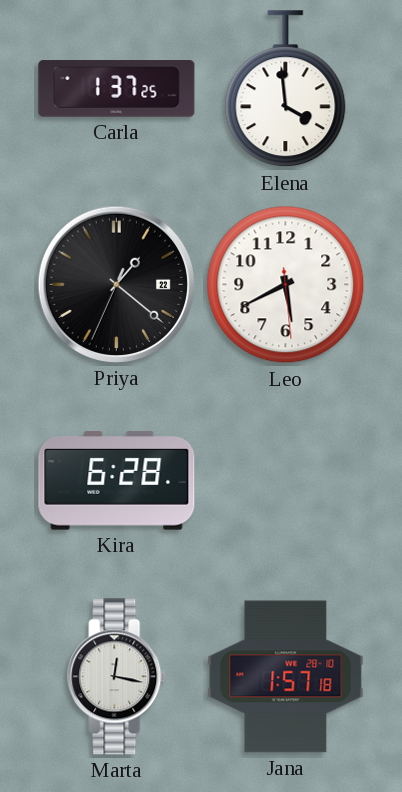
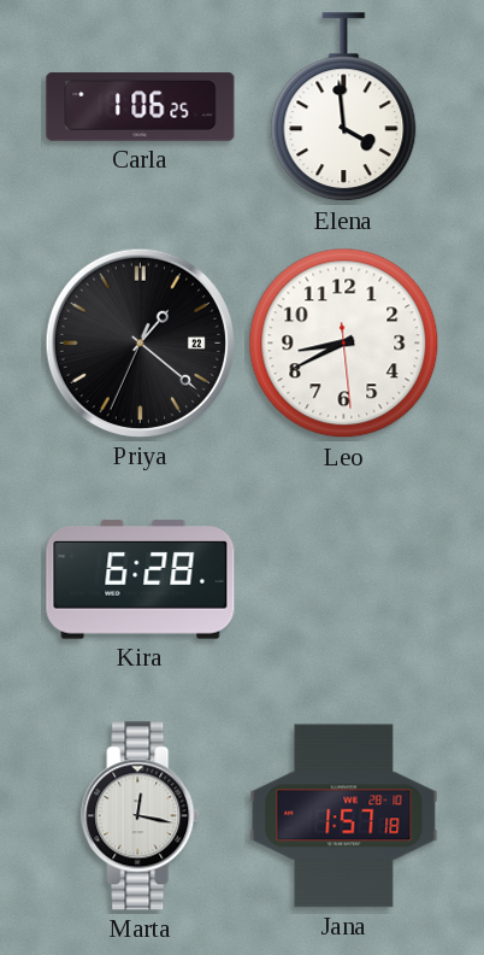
Carla: 1:37 -> 1:06 (141, 107)
Leo: 5:40 -> 8:40 (344, 344)
